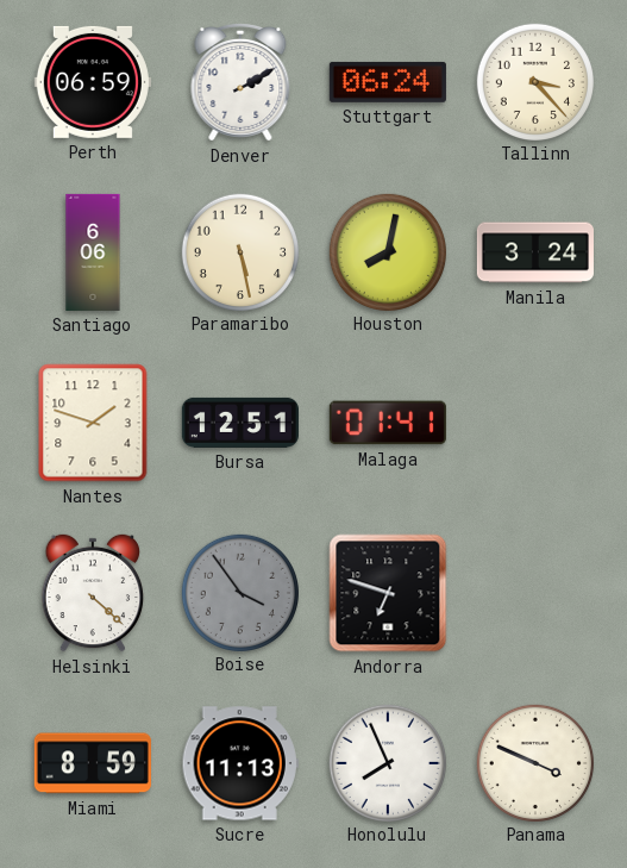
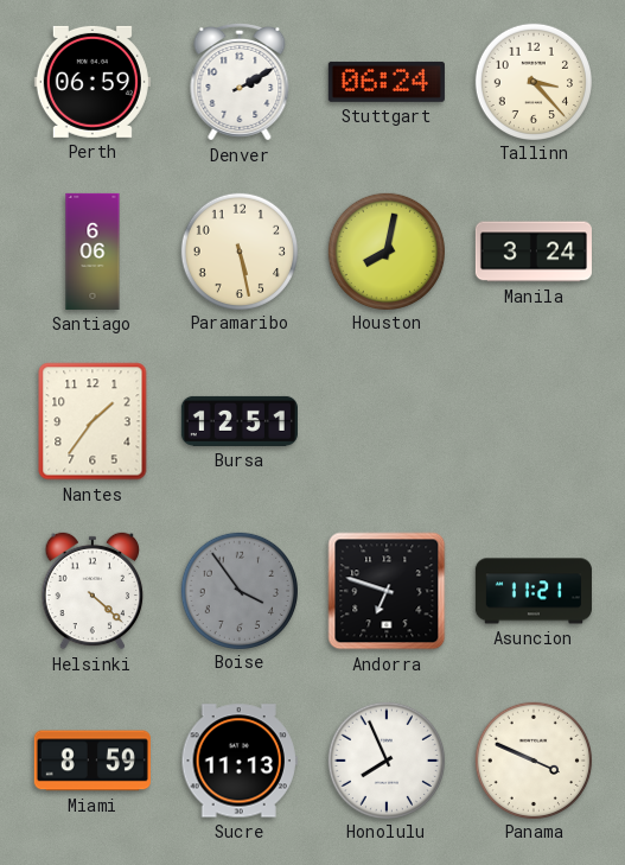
Nantes: 1:48 -> 1:36 (93, 421)
Malaga: 01:41 -> none (388, 423)
Asuncion: none -> 11:21 (534, 591)
